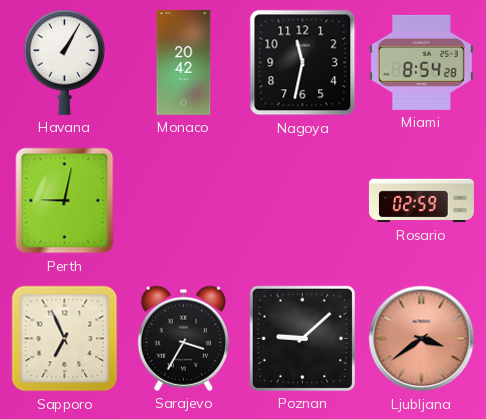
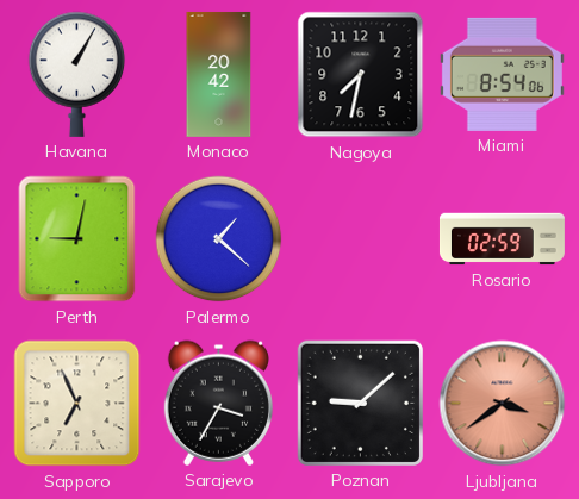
Nagoya: 11:32 -> 7:32 (361, 75)
Miami: 8:54:28 -> 8:54:06 (502, 74)
Palermo: none -> 1:22 (219, 239)
